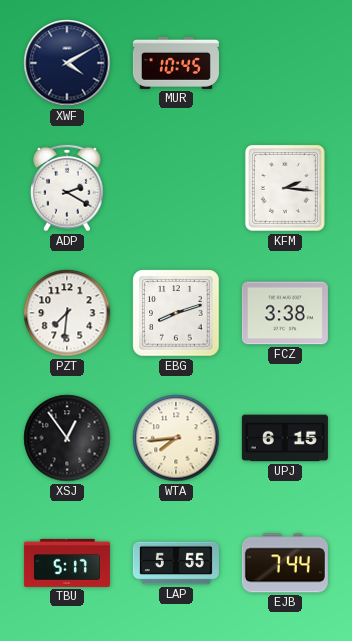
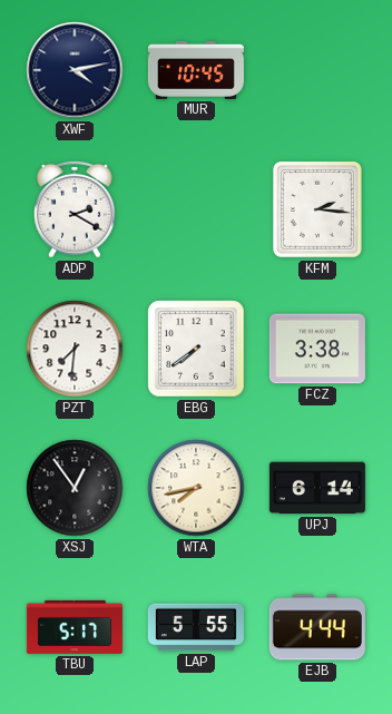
XWF: 4:10 -> 4:13 (75, 70)
EBG: 8:12 -> 7:39 (196, 349)
WTA: 7:44 -> 7:43 (196, 488)
UPJ: 6:15 -> 6:14 (317, 488)
EJB: 7:44 -> 4:44 (317, 627)
